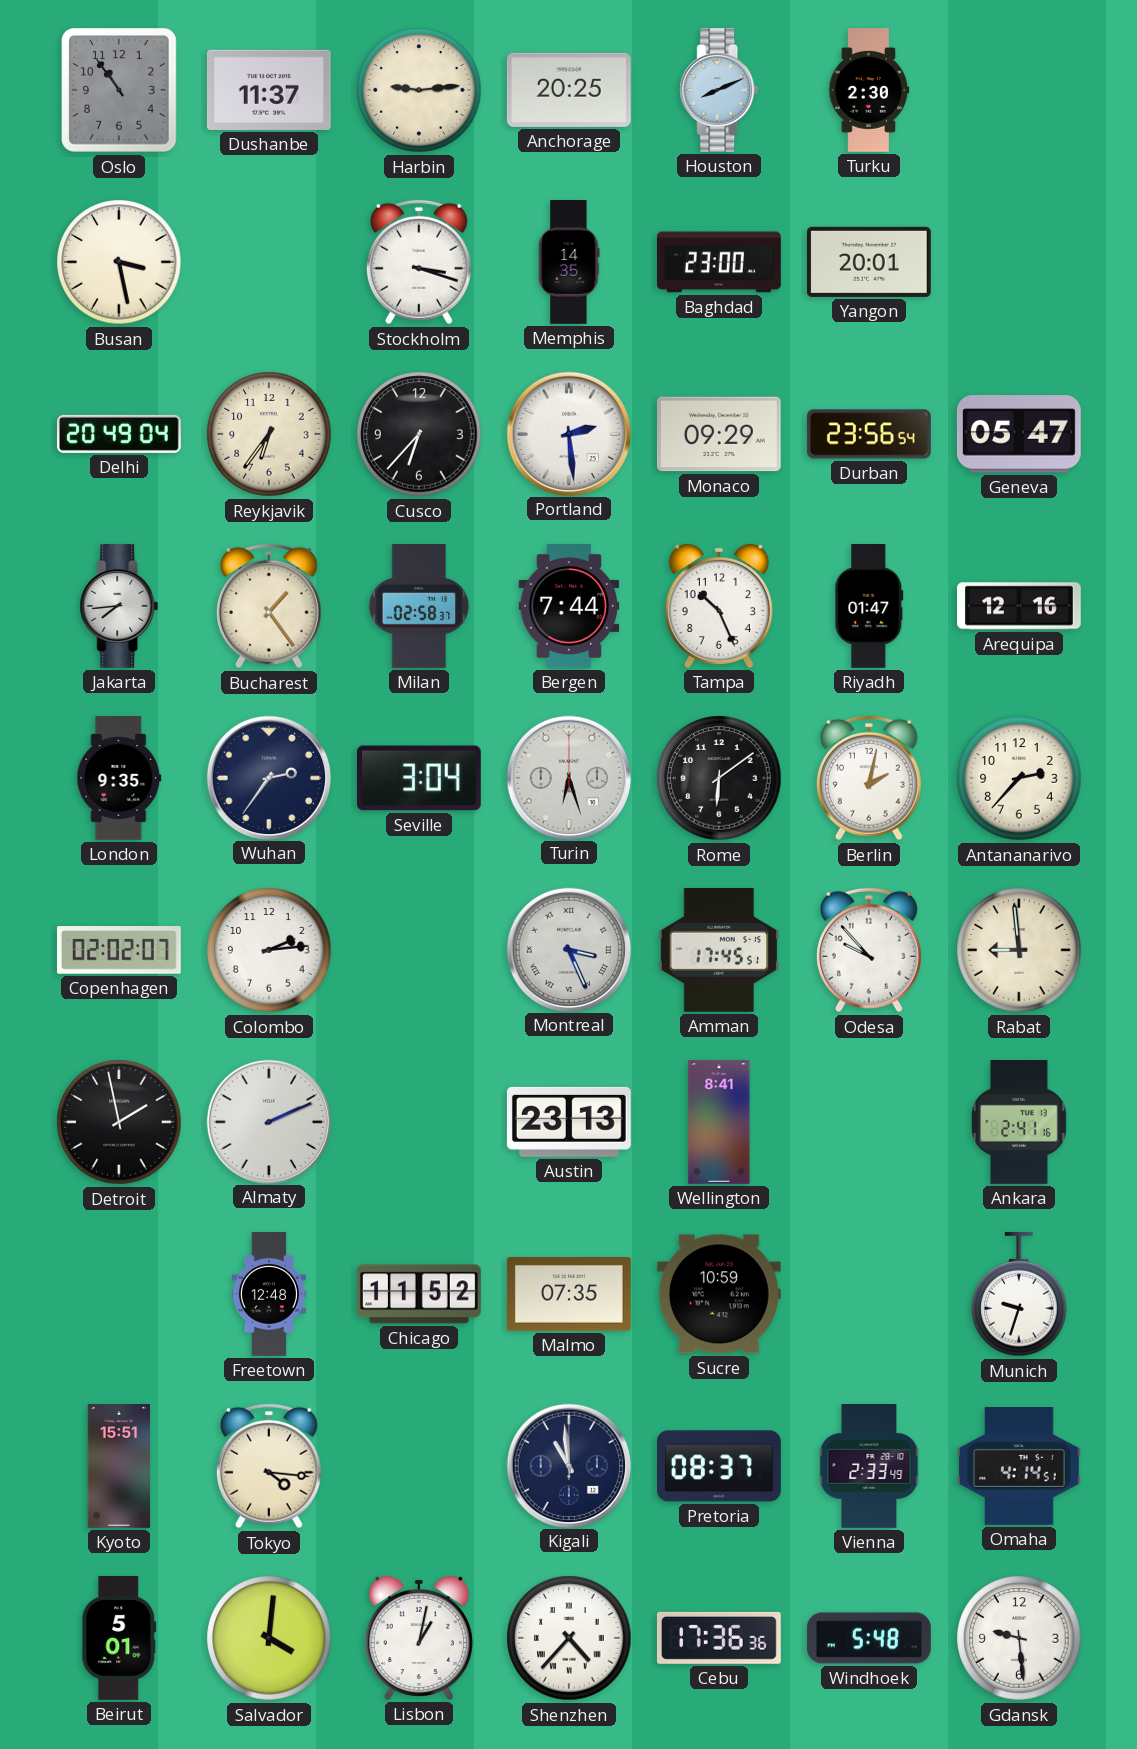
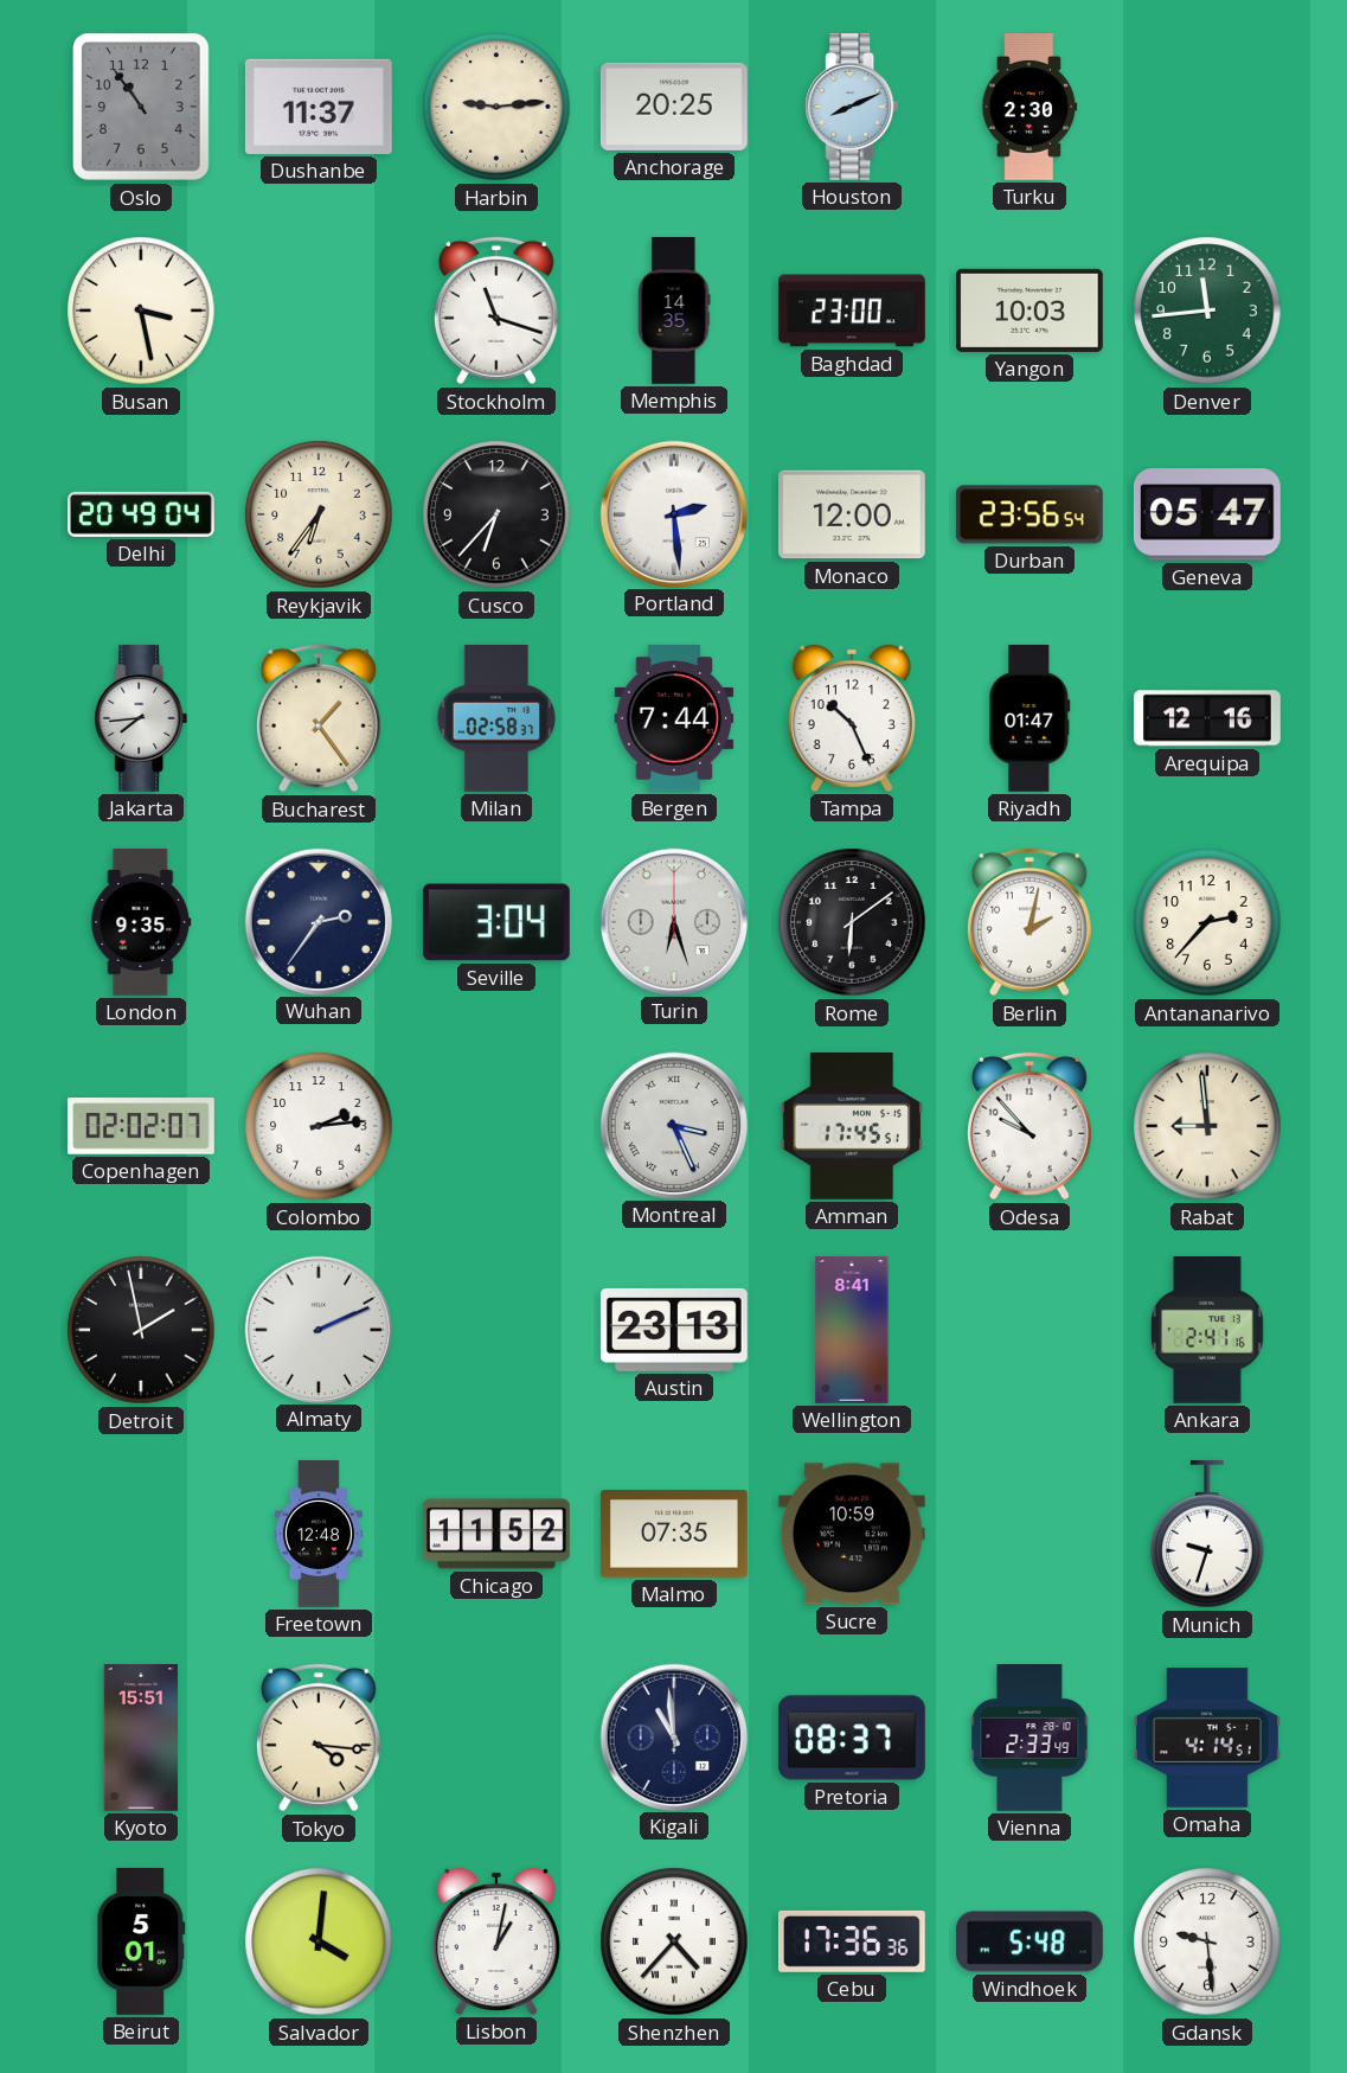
Stockholm: 3:18 -> 11:18 (496, 311)
Yangon: 20:01 -> 10:03 (1030, 311)
Denver: none -> 11:44 (1207, 311)
Monaco: 09:29 -> 12:00 (852, 514)
